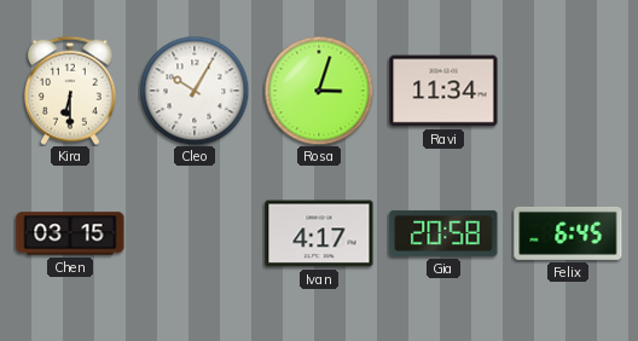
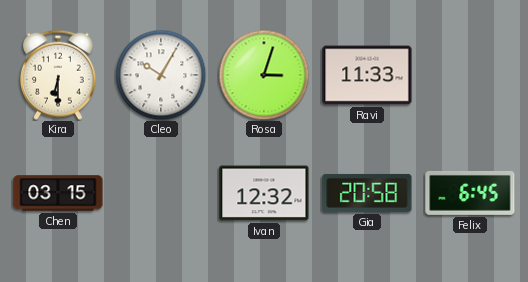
Ravi: 11:34 -> 11:33 (367, 75)
Ivan: 4:17 -> 12:32 (264, 193)
